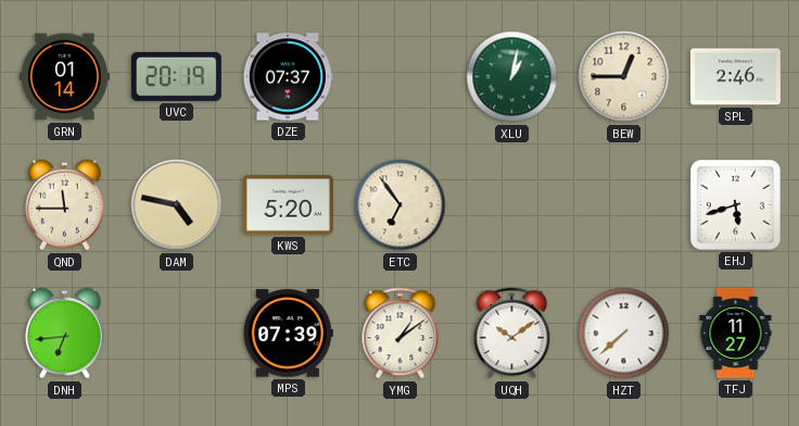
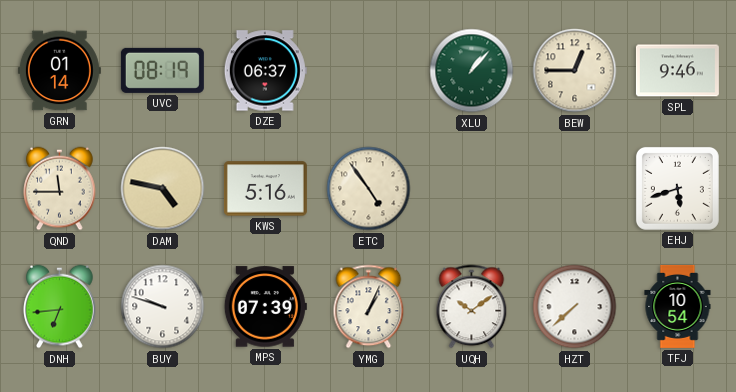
UVC: 20:19 -> 08:19 (162, 70)
DZE: 07:37 -> 06:37 (265, 71)
XLU: 1:02 -> 1:07 (472, 71)
SPL: 2:46 -> 9:46 (677, 71)
KWS: 5:20 -> 5:16 (265, 189)
ETC: 6:54 -> 4:54 (369, 189)
BUY: none -> 9:48 (163, 307)
YMG: 1:09 -> 1:04 (369, 307)
TFJ: 11:27 -> 10:54 (678, 306)
